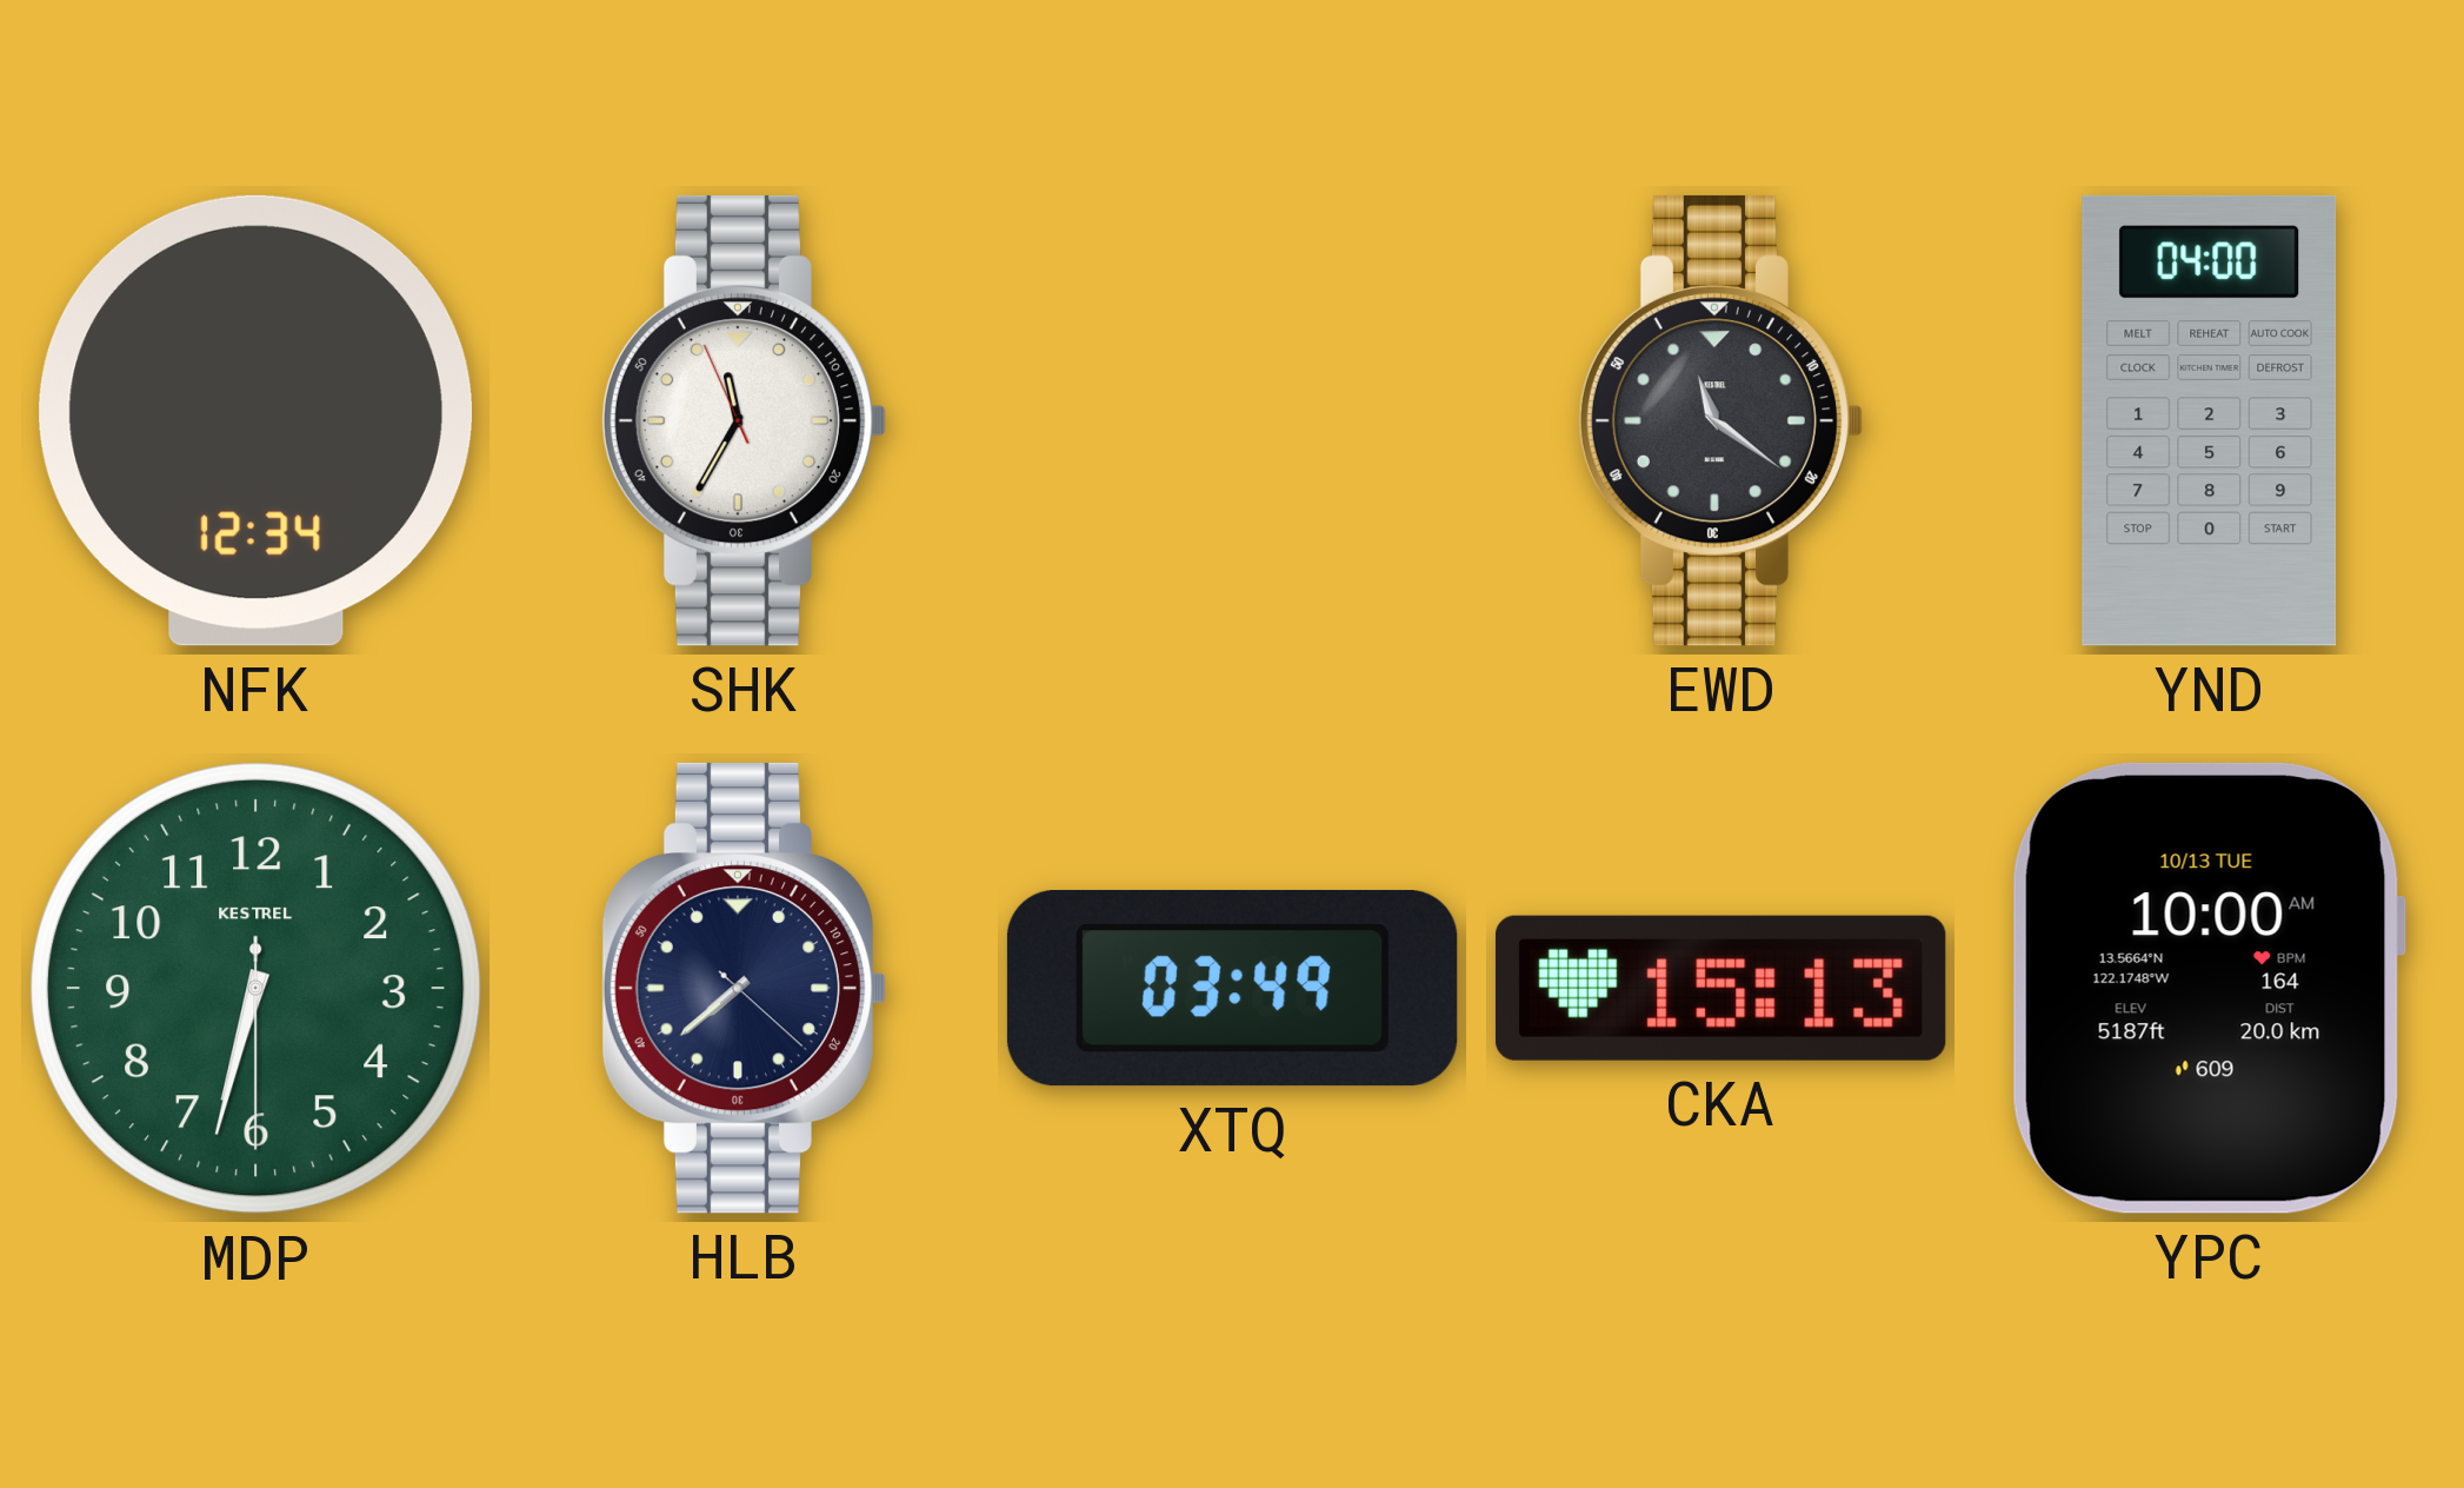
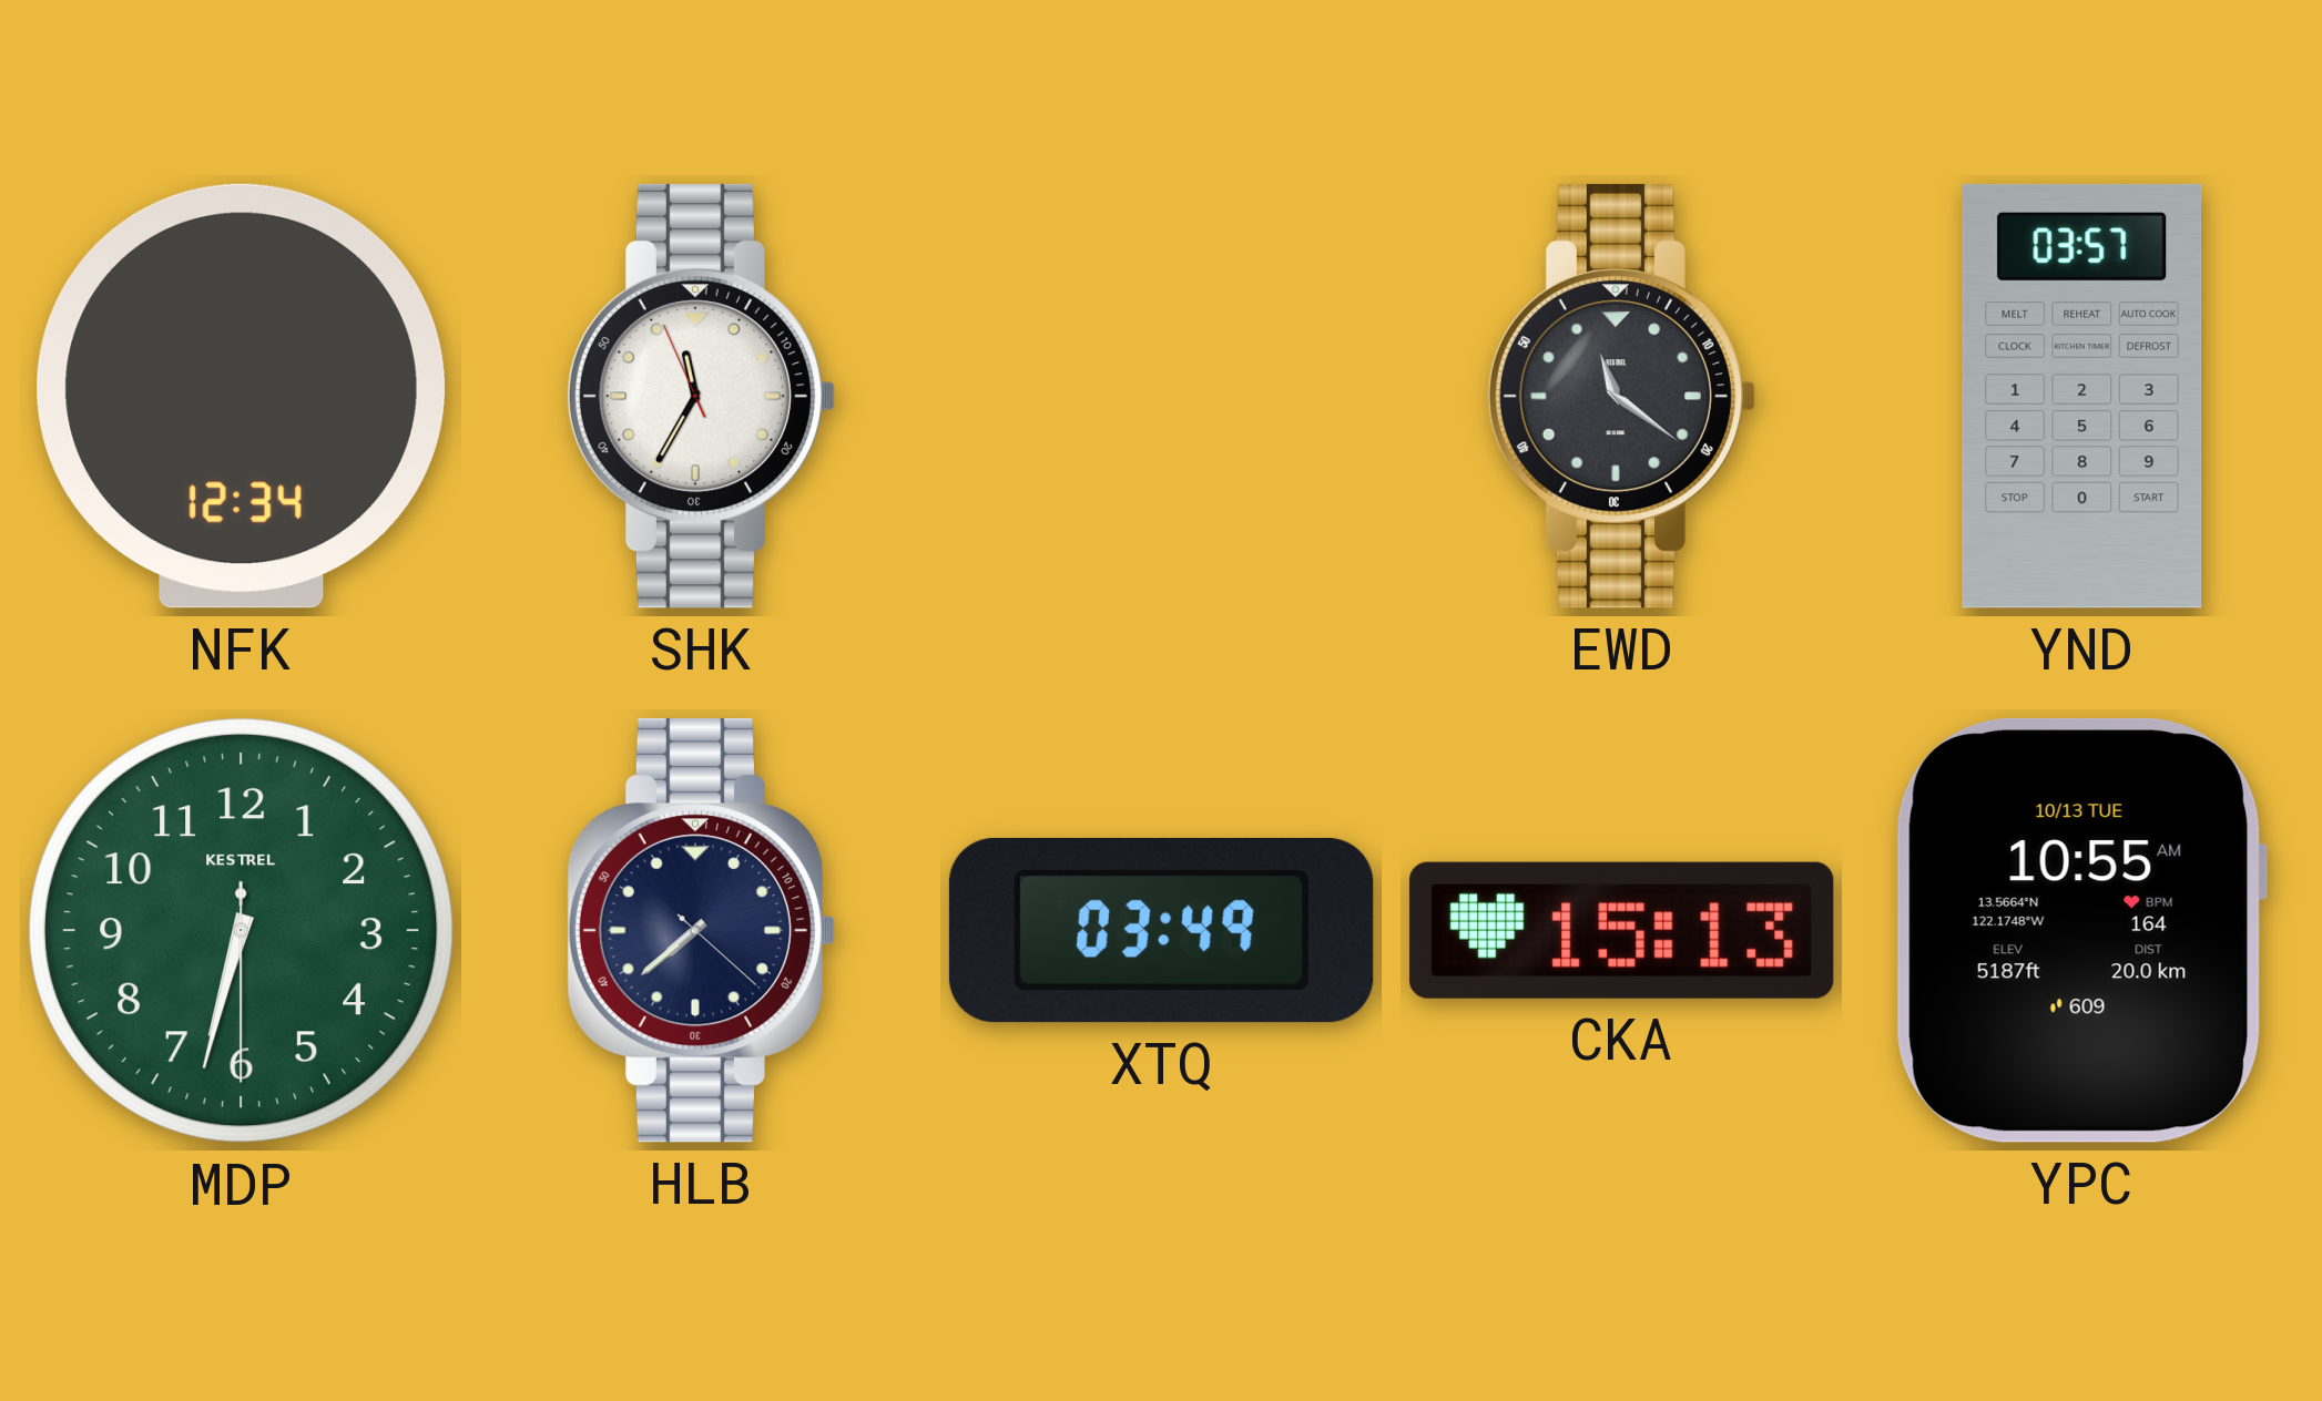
YND: 04:00 -> 03:57 (2082, 396)
YPC: 10:00 -> 10:55 (2081, 930)
